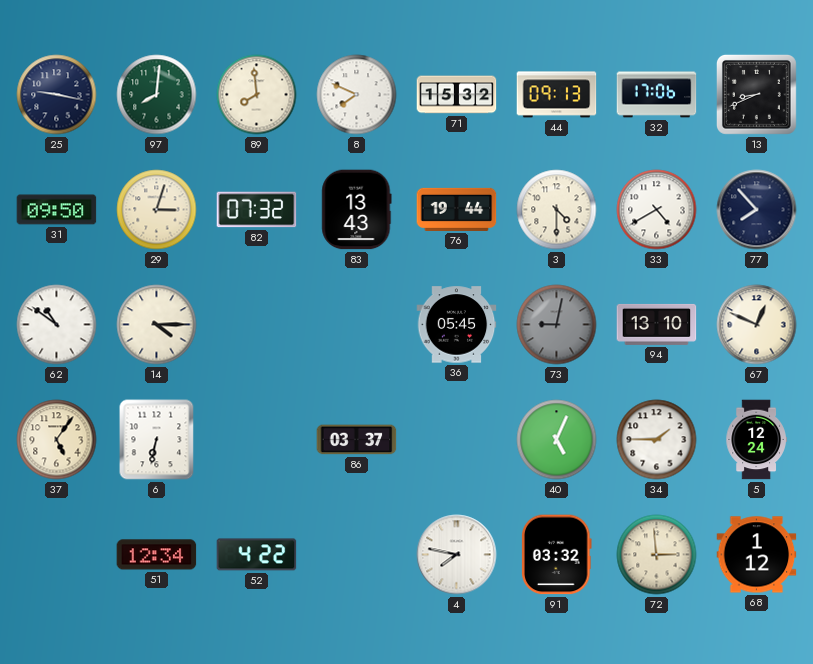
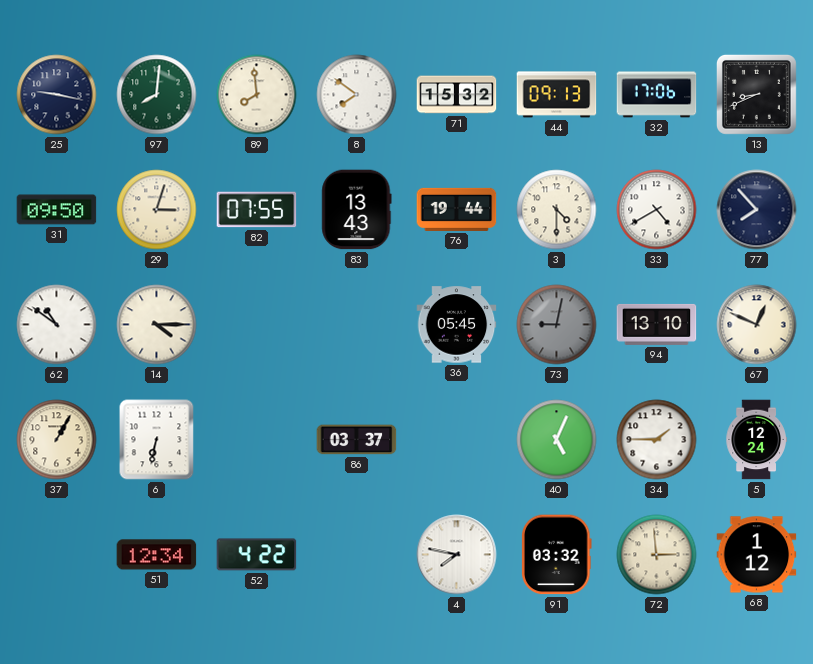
8: 7:49 -> 7:51 (357, 95)
82: 07:32 -> 07:55 (257, 210)
37: 5:06 -> 1:05 (57, 440)
